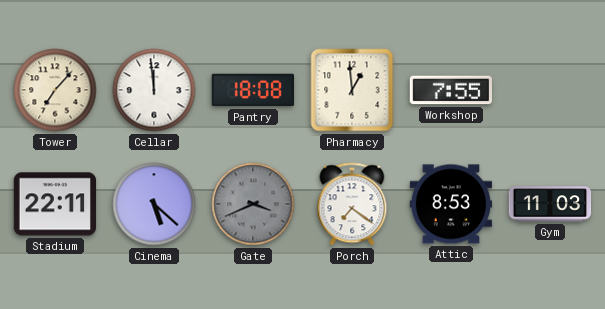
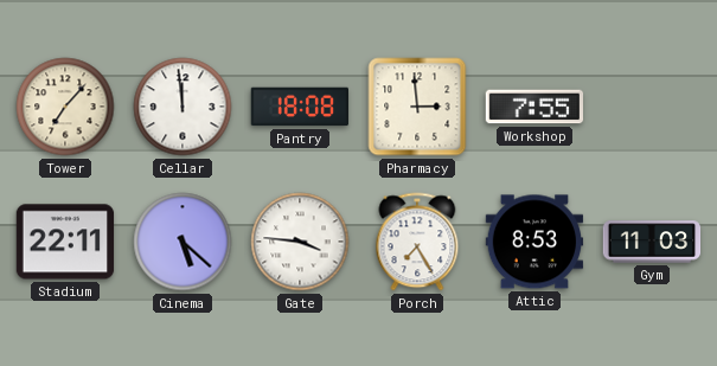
Pharmacy: 12:59 -> 2:59 (417, 107)
Gate: 3:41 -> 3:46 (300, 242)
Gate dial: grey -> white (300, 242)
Porch: 7:21 -> 7:25 (417, 242)
